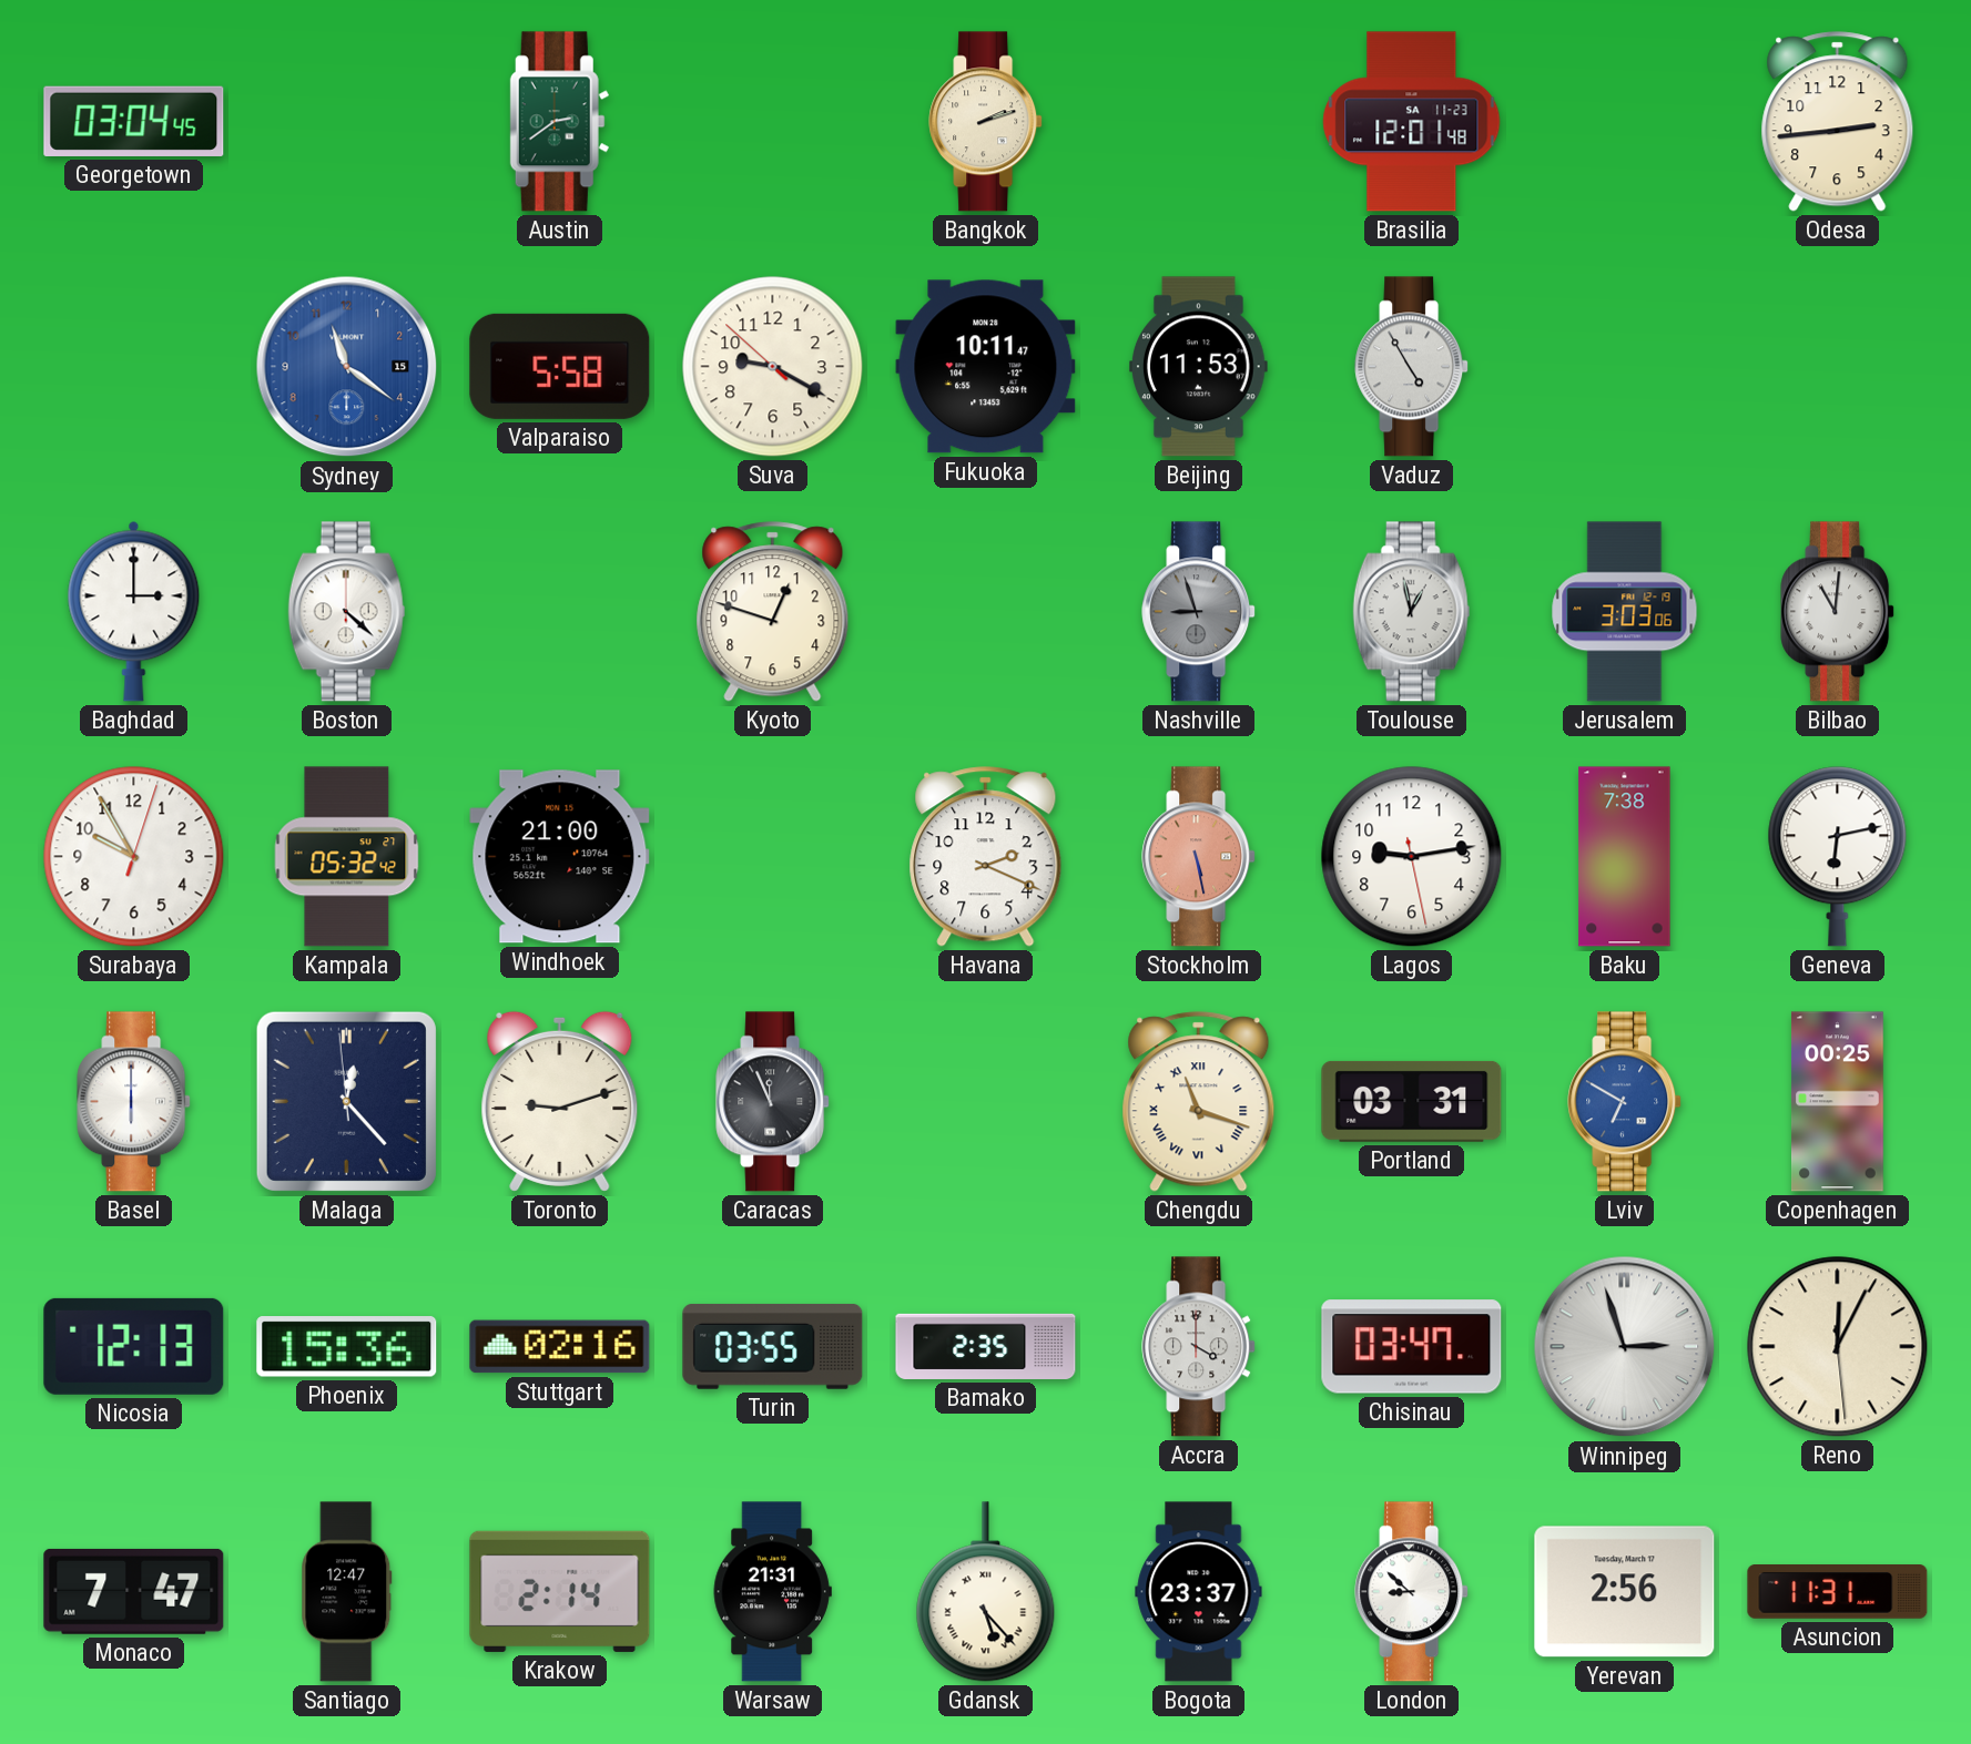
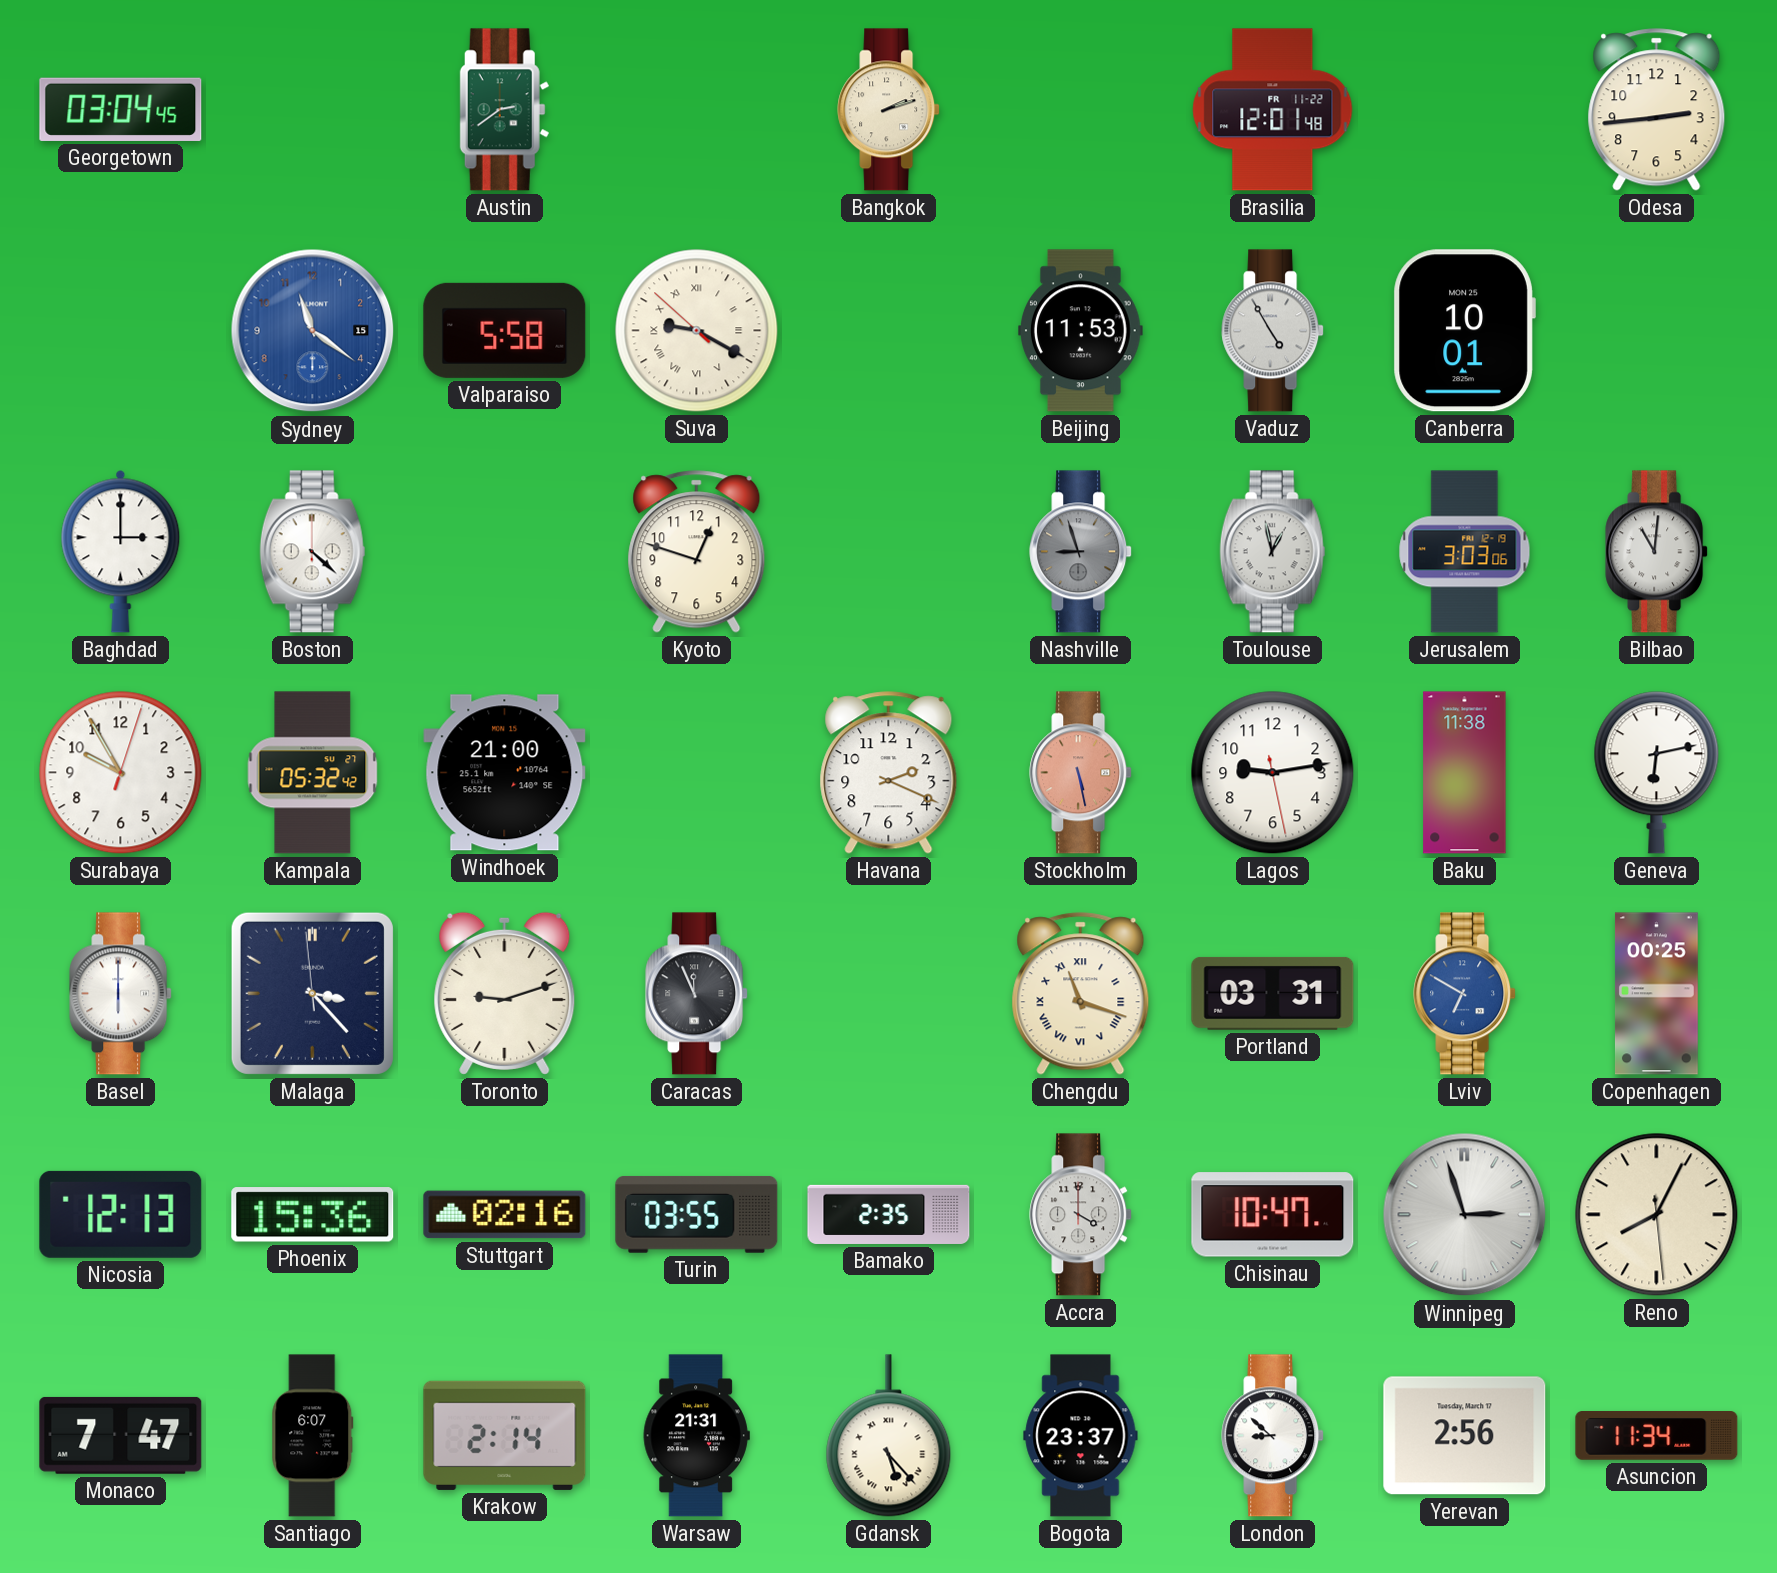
Brasilia date: SA 11-23 -> FR 11-22 (1273, 110)
Suva numerals: Arabic -> Roman (697, 331)
Fukuoka: 10:11 -> none (986, 367)
Canberra: none -> 10:01 (1464, 331)
Baku: 7:38 -> 11:38 (1465, 773)
Malaga: 12:22 -> 3:22 (312, 993)
Chisinau: 03:47 -> 10:47 (1273, 1215)
Reno: 12:04 -> 8:04 (1657, 1215)
Santiago: 12:47 -> 6:07 (313, 1436)
Asuncion: 11:31 -> 11:34 (1657, 1436)
